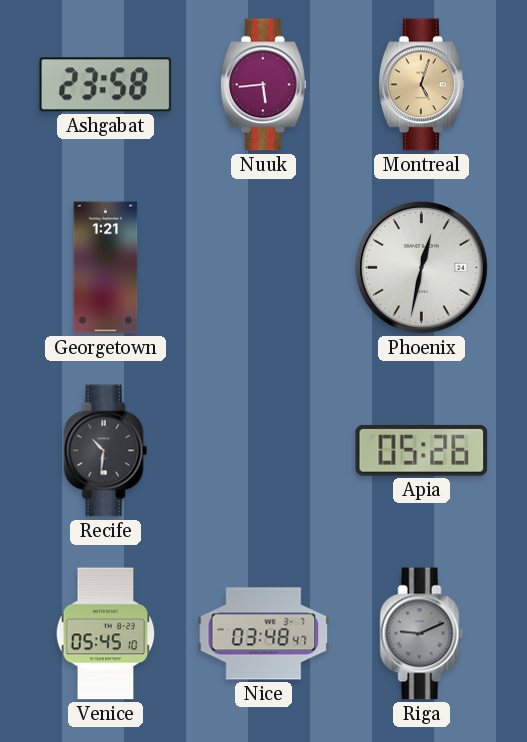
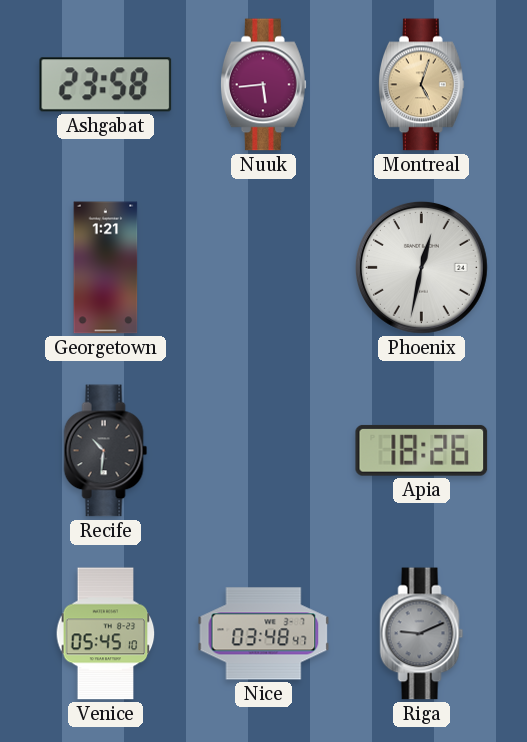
Apia: 05:26 -> 18:26 (422, 450)
